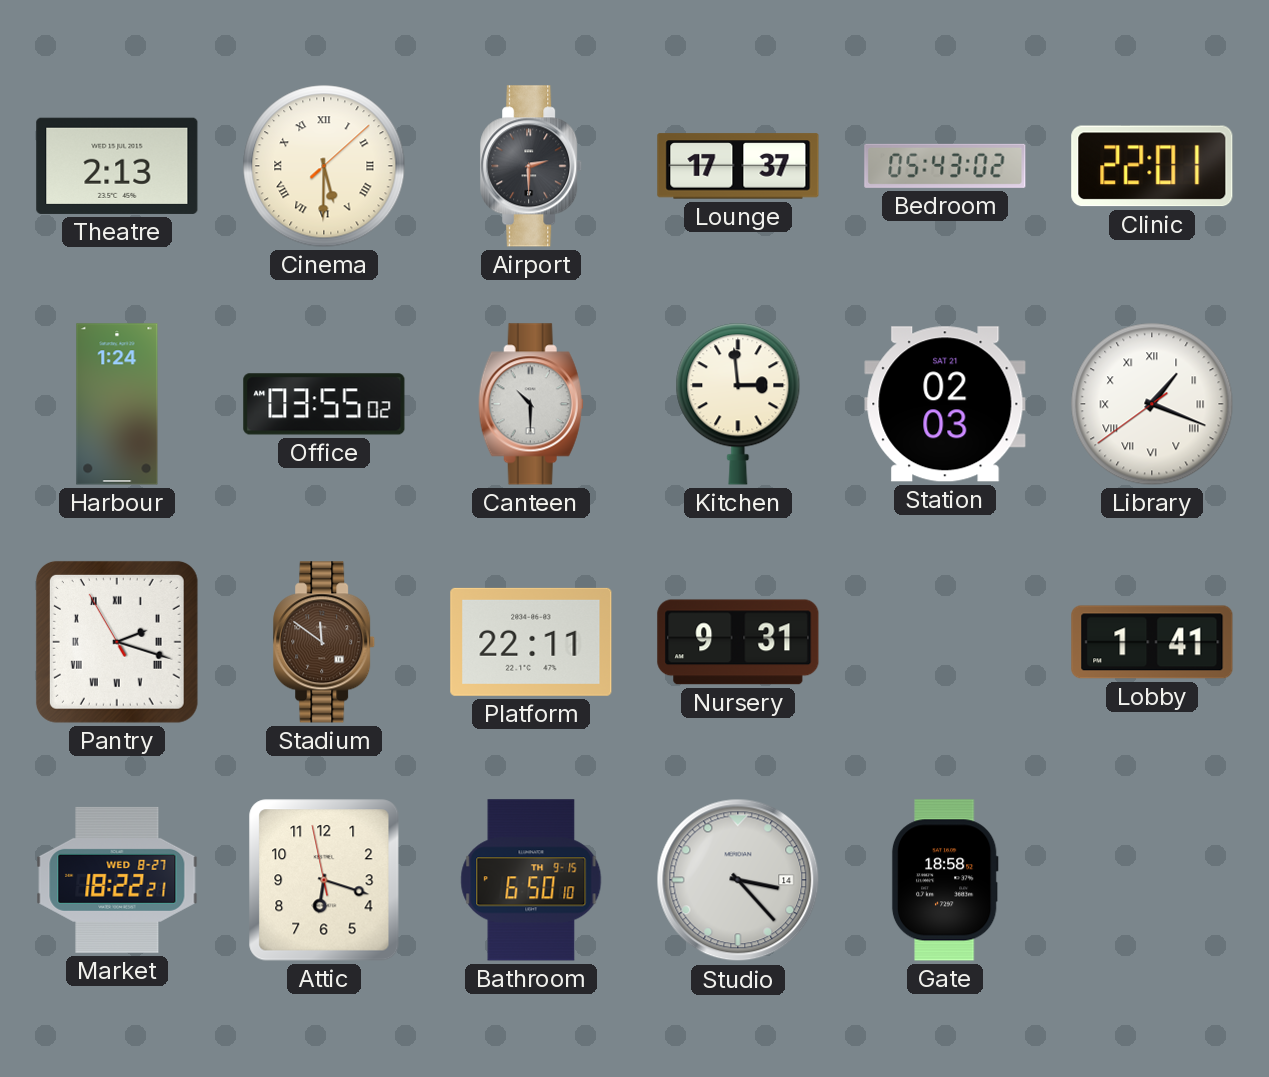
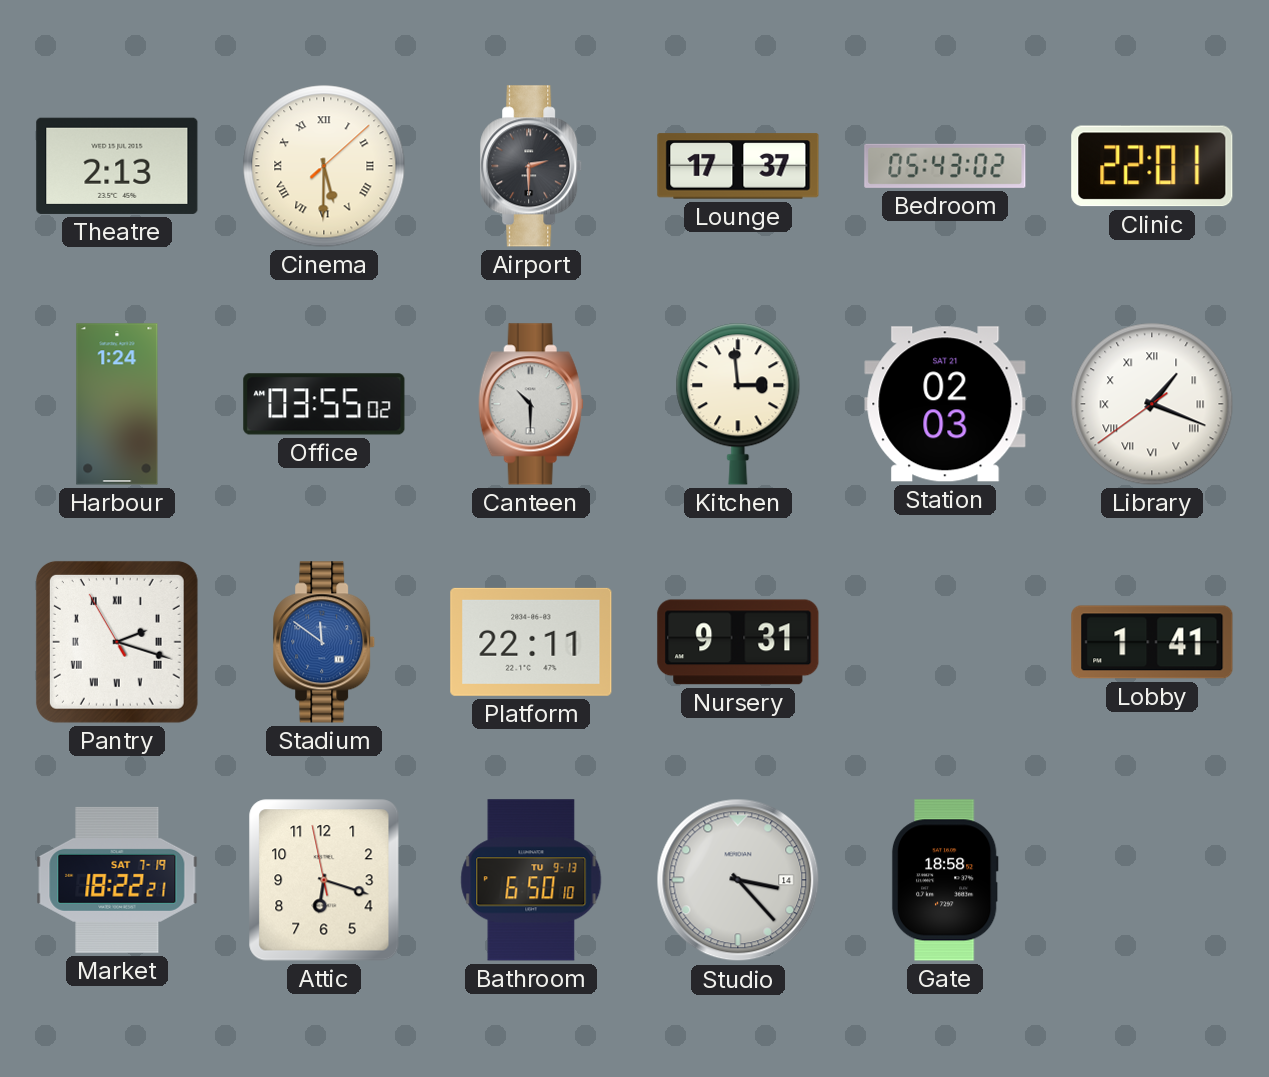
Stadium dial: brown -> blue (325, 642)
Market date: WED 8-27 -> SAT 7-19 (117, 880)
Bathroom date: TH 9-15 -> TU 9-13 (531, 880)
